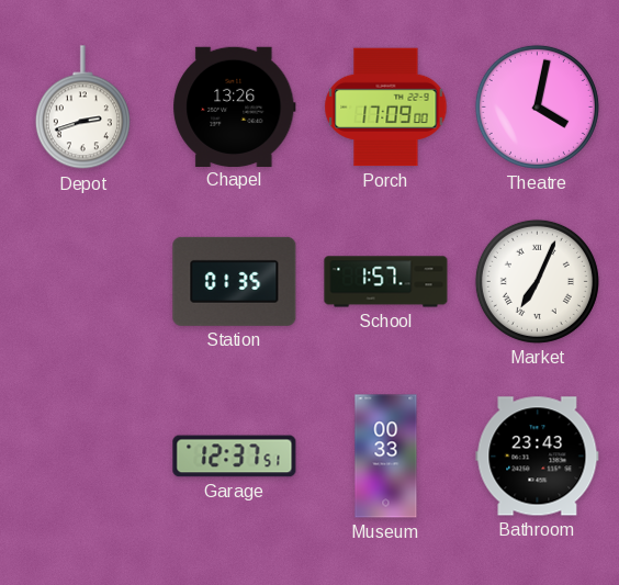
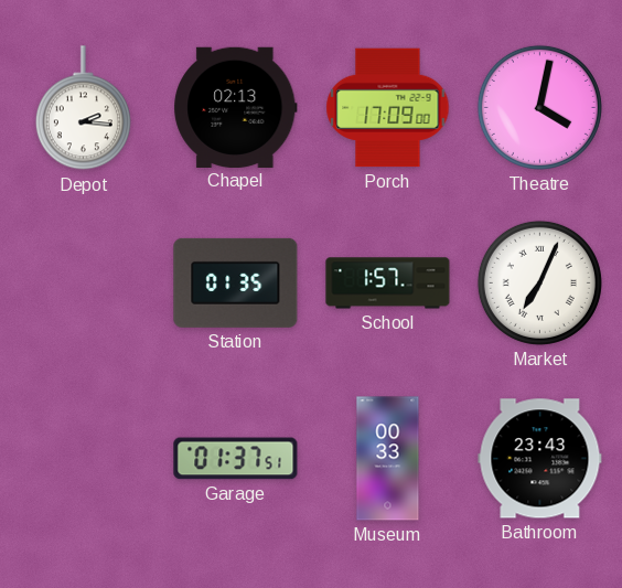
Depot: 2:42 -> 2:16 (83, 108)
Chapel: 13:26 -> 02:13 (236, 107)
Garage: 12:37 -> 01:37 (236, 459)
